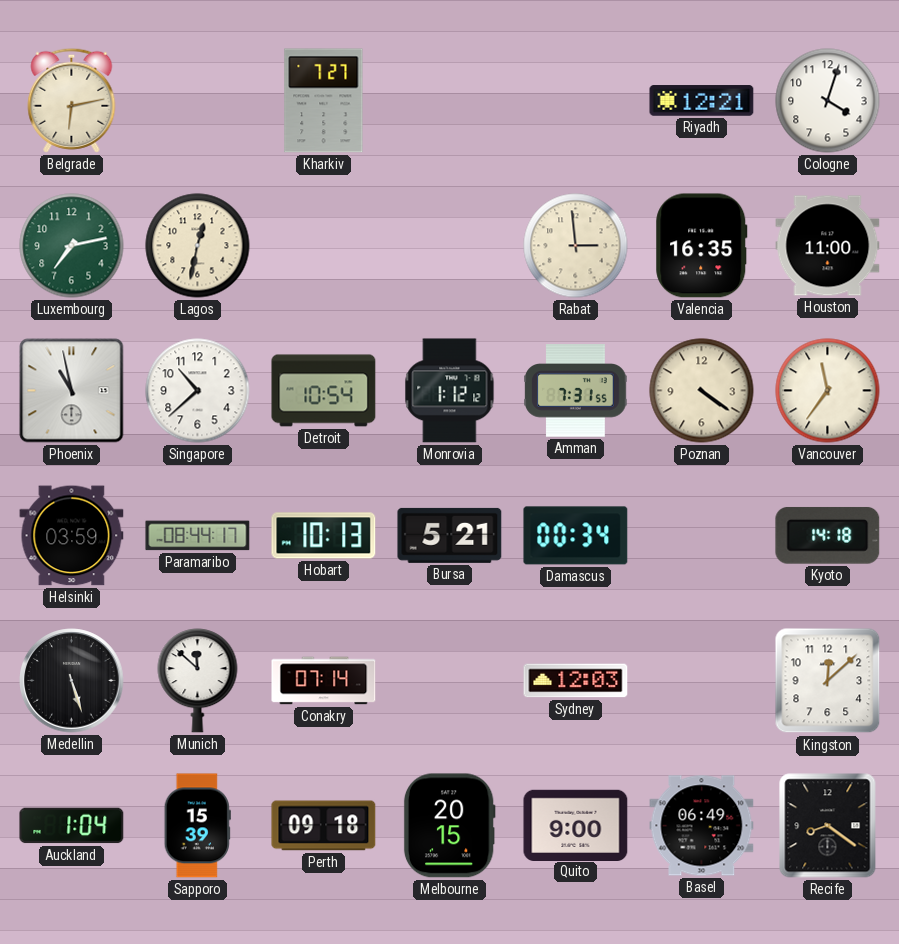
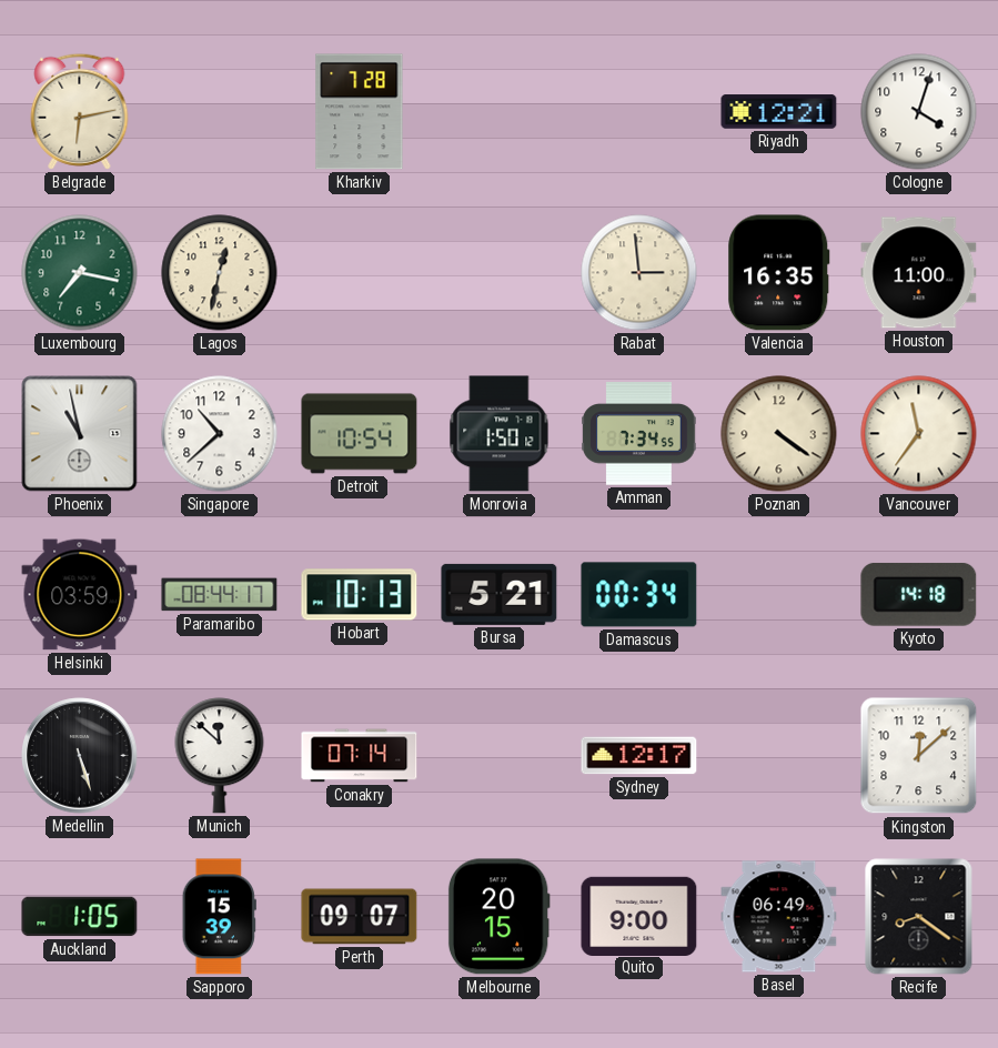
Kharkiv: 7:27 -> 7:28 (360, 112)
Luxembourg: 7:13 -> 7:17 (80, 273)
Monrovia: 1:12 -> 1:50 (500, 434)
Amman: 7:31 -> 7:34 (639, 434)
Sydney: 12:03 -> 12:17 (639, 756)
Auckland: 1:04 -> 1:05 (80, 917)
Perth: 09:18 -> 09:07 (360, 917)
